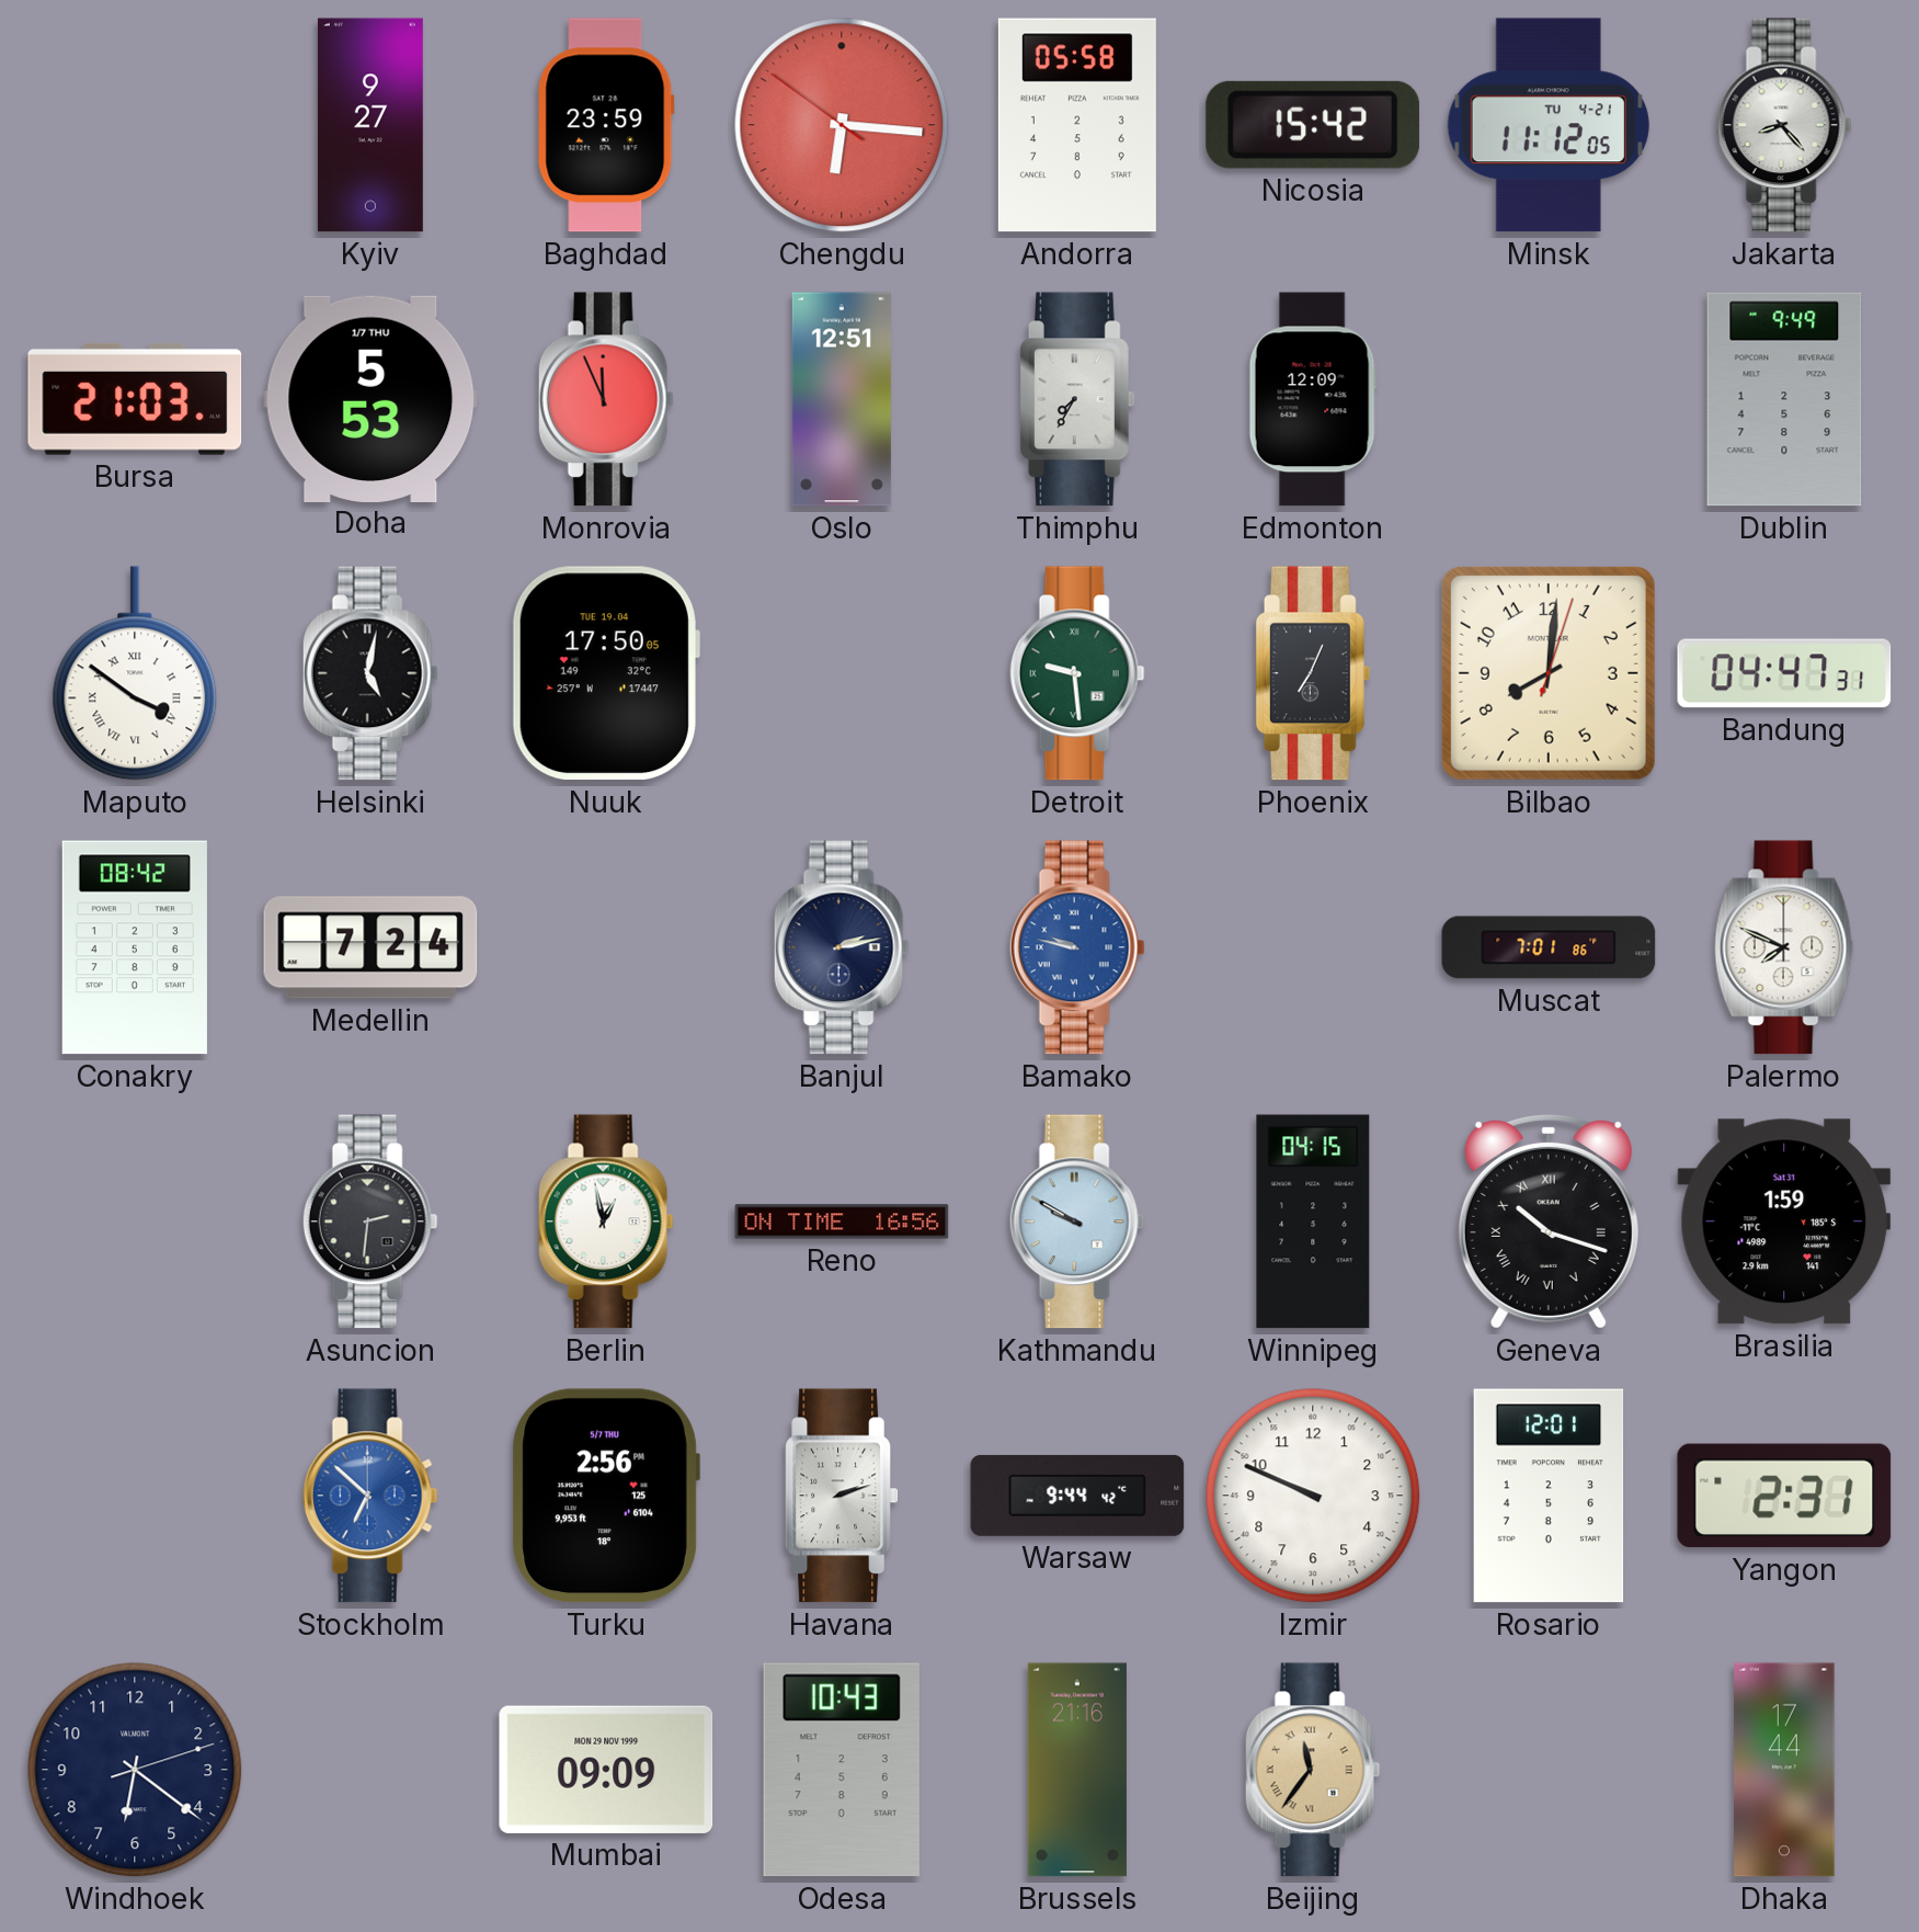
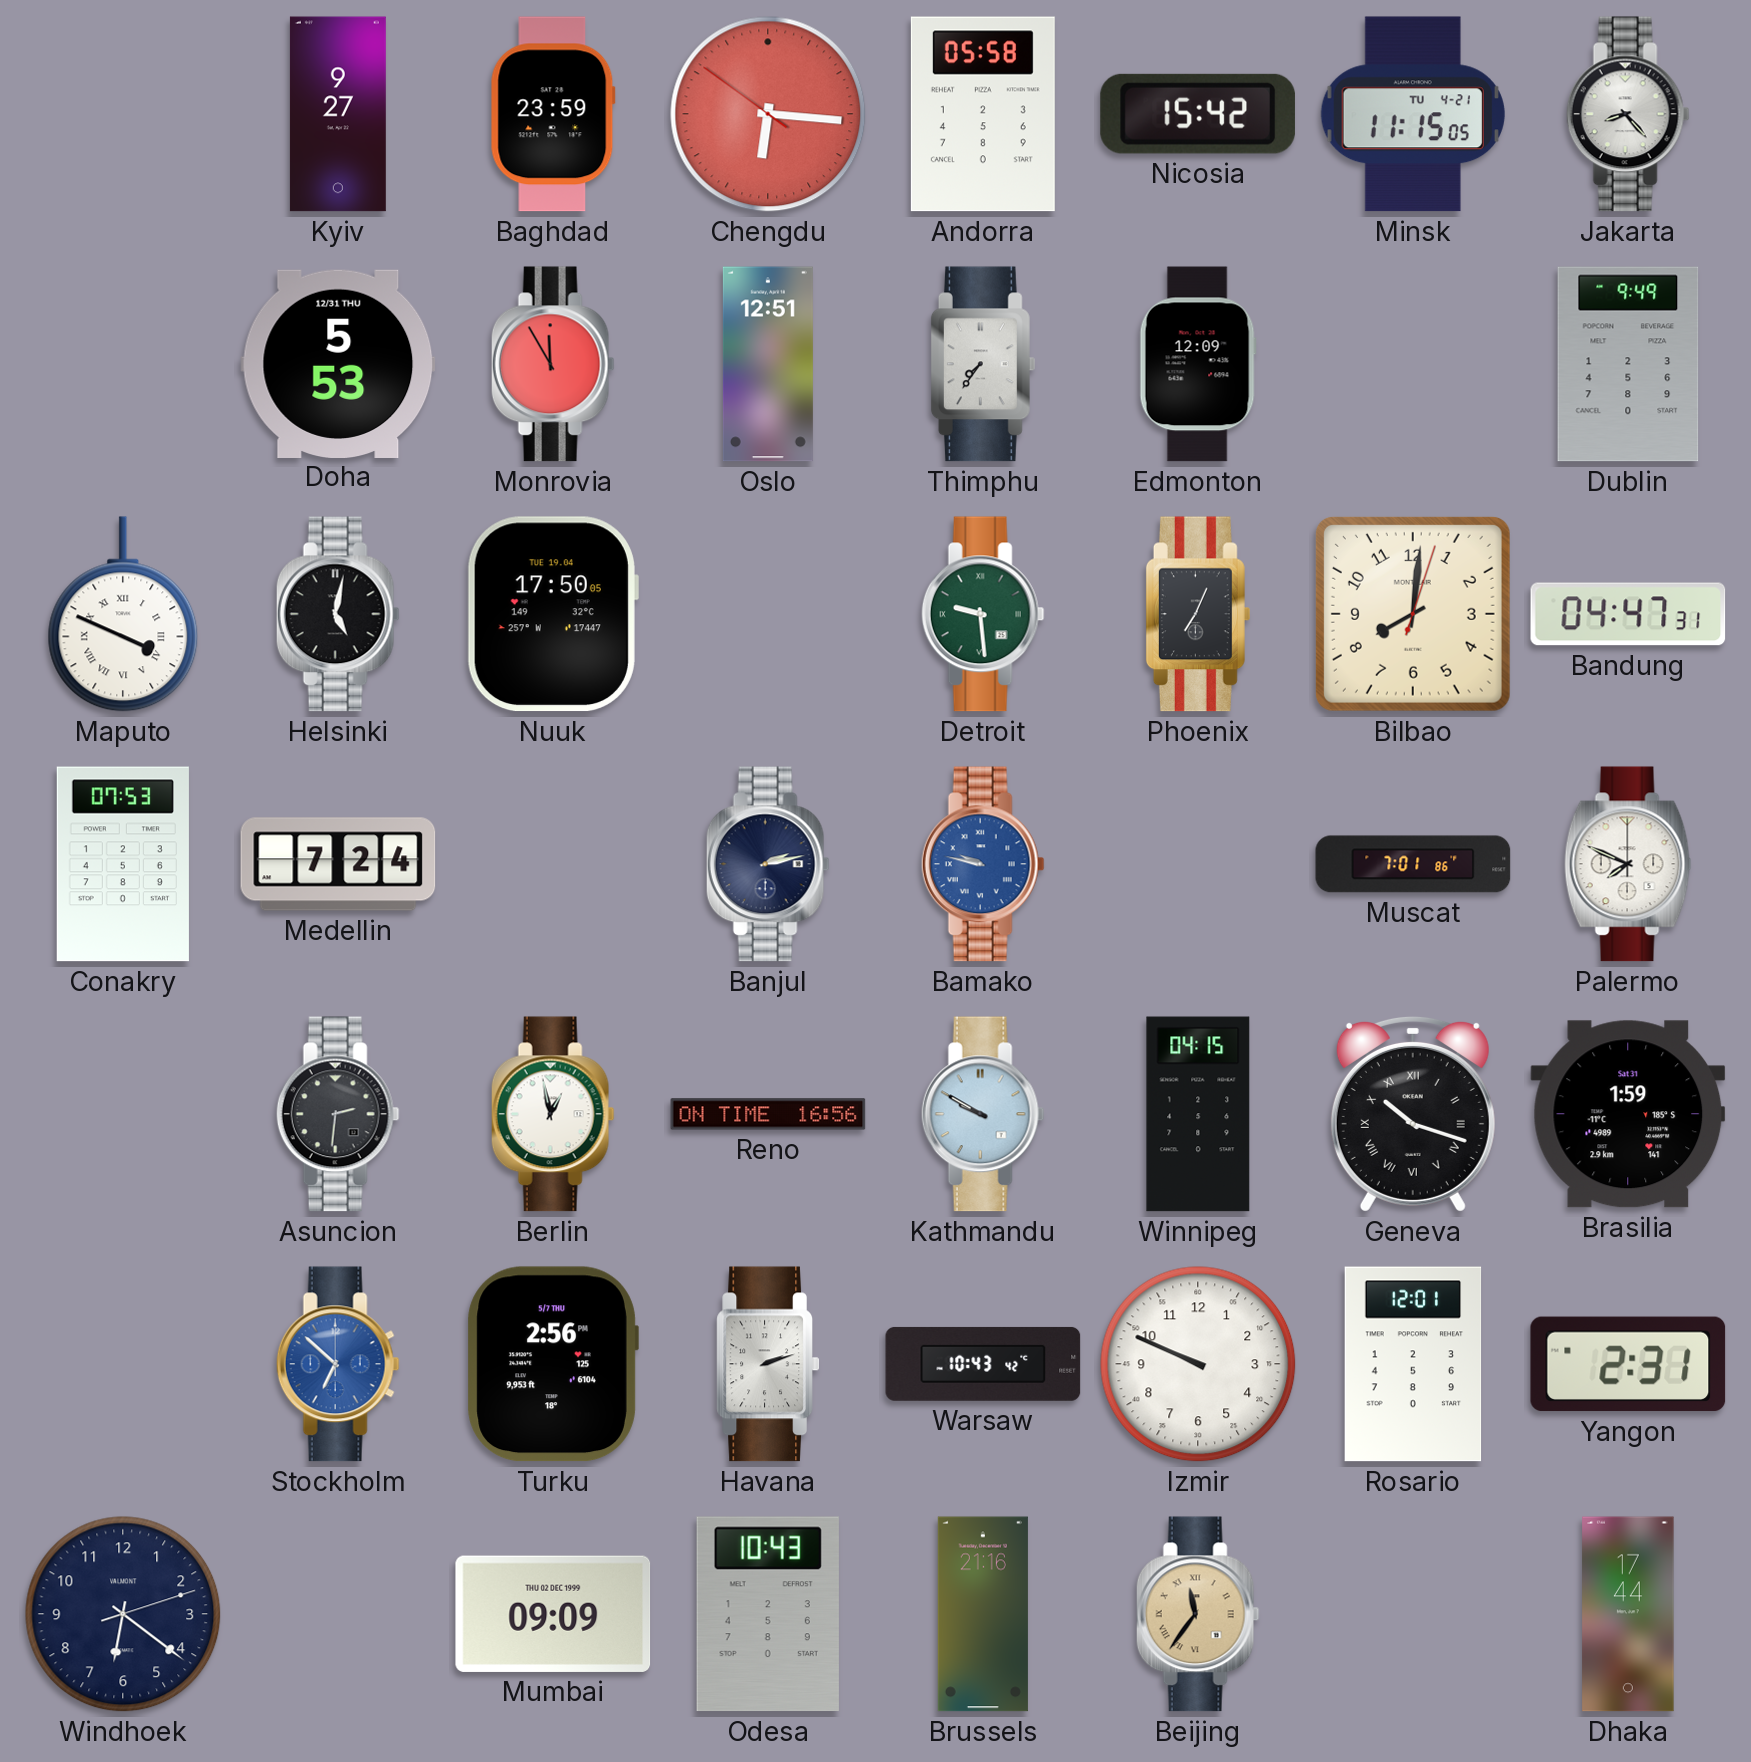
Minsk: 11:12 -> 11:15 (1413, 114)
Bursa: 21:03 -> none (135, 399)
Doha date: 1/7 THU -> 12/31 THU (338, 363)
Monrovia: 11:56 -> 11:55 (553, 364)
Thimphu: 7:35 -> 7:36 (982, 364)
Maputo: 3:51 -> 3:49 (123, 614)
Conakry: 08:42 -> 07:53 (123, 864)
Warsaw: 9:44 -> 10:43 (983, 1364)
Mumbai date: MON 29 NOV 1999 -> THU 02 DEC 1999 (553, 1614)
